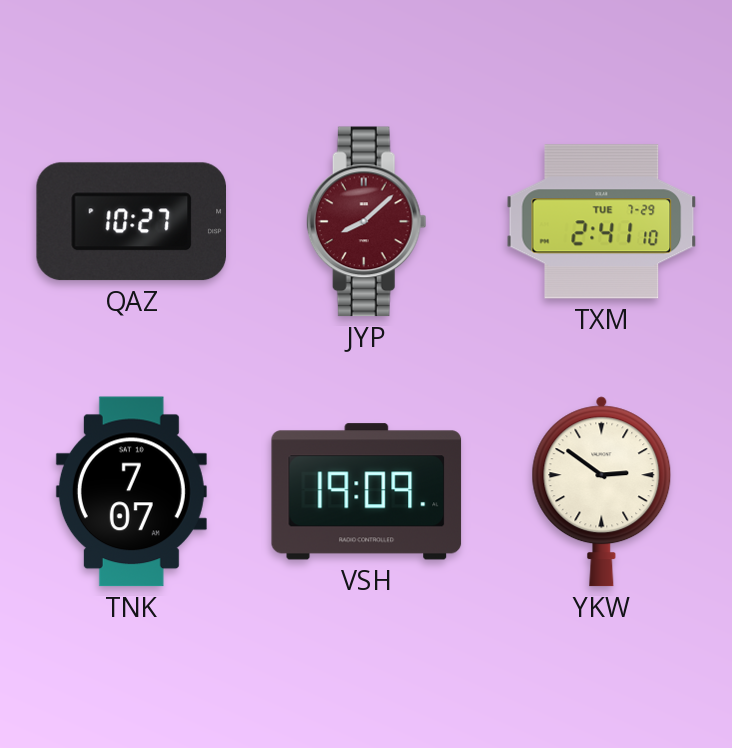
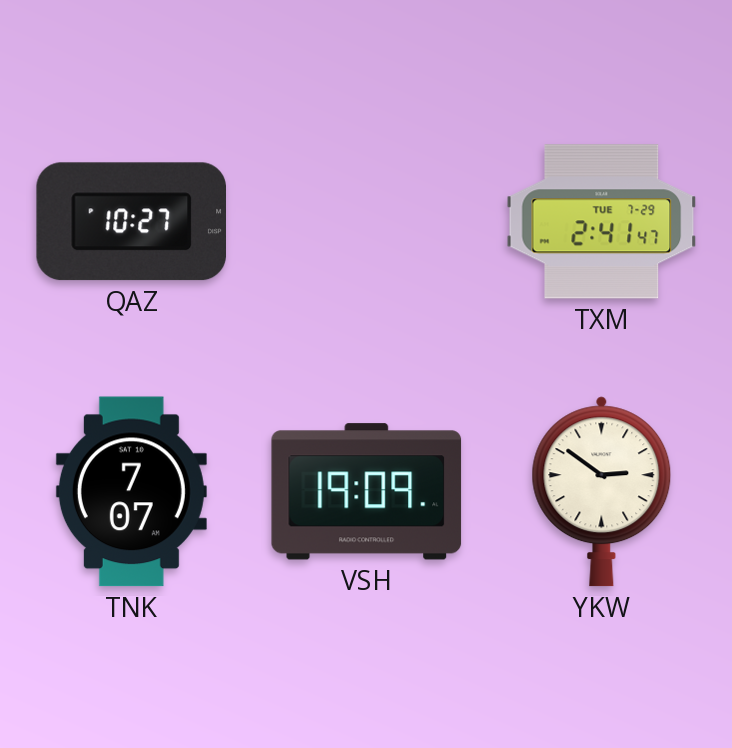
JYP: 8:08 -> none (366, 222)
TXM: 2:41:10 -> 2:41:47 (602, 222)
